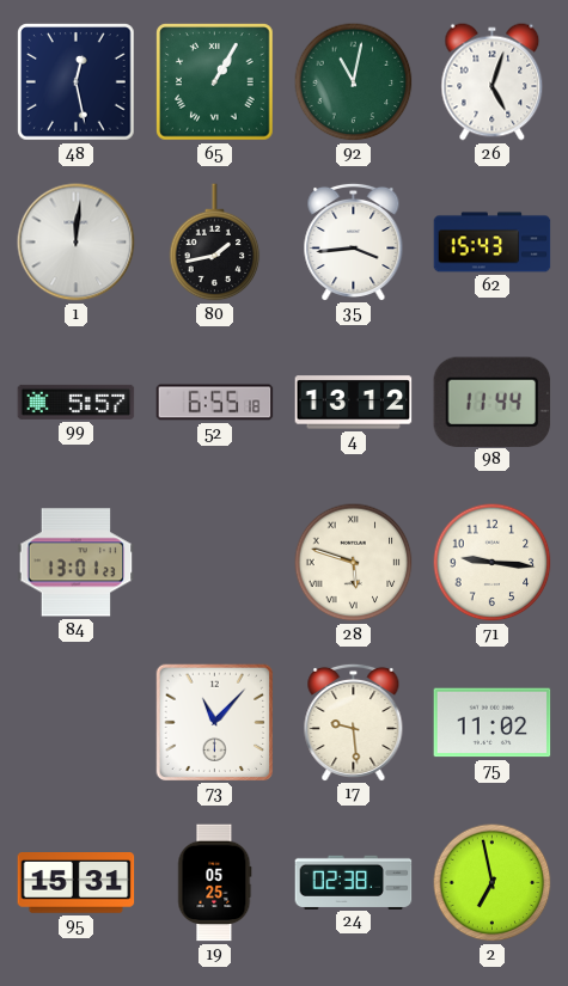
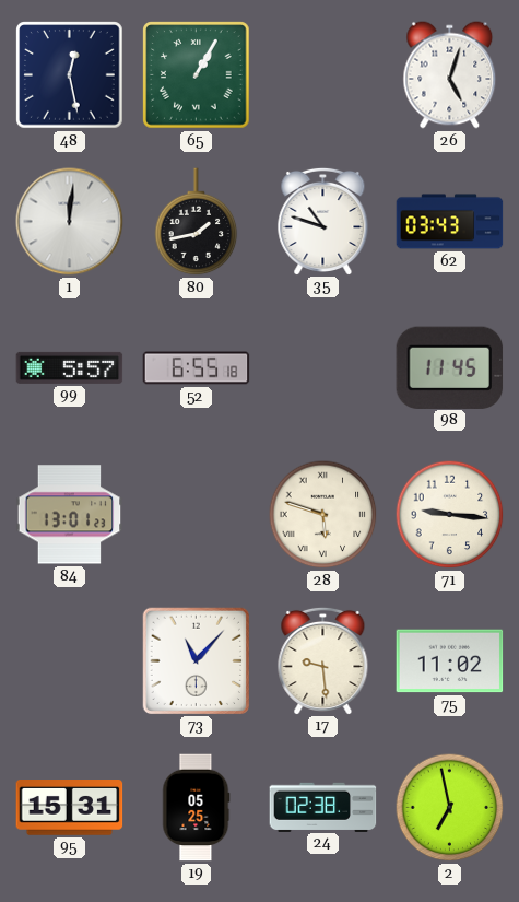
92: 11:02 -> none (354, 82)
35: 3:44 -> 10:48 (323, 221)
62: 15:43 -> 03:43 (450, 222)
4: 13:12 -> none (354, 403)
98: 11:44 -> 11:45 (450, 367)
